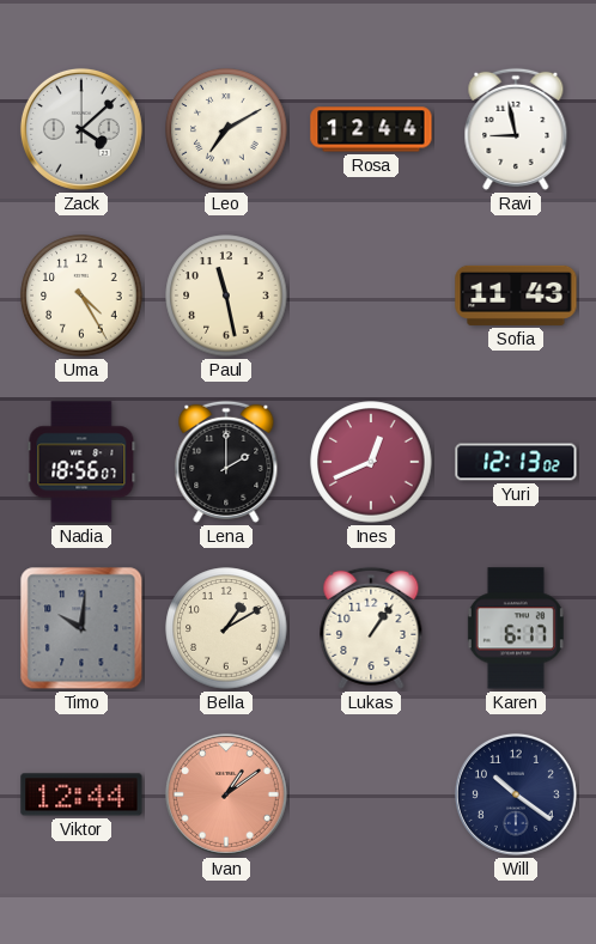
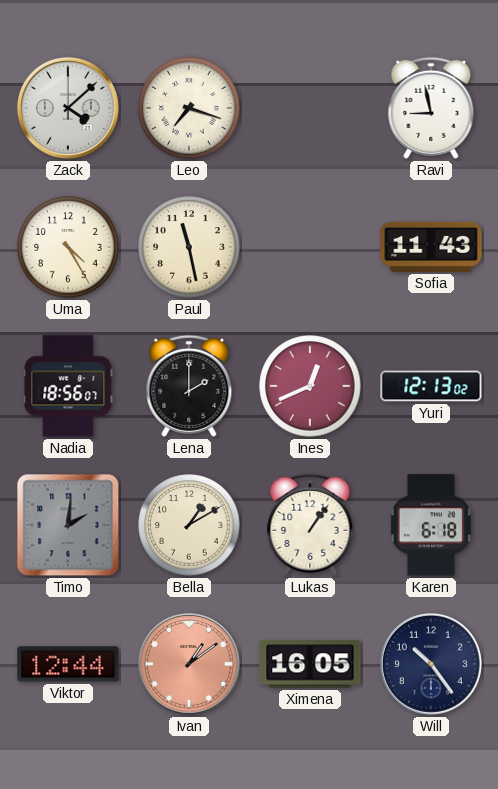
Leo: 7:10 -> 7:18 (189, 108)
Rosa: 12:44 -> none (371, 129)
Timo: 10:01 -> 2:01 (68, 525)
Karen: 6:17 -> 6:18 (431, 525)
Ximena: none -> 16:05 (310, 664)
Will: 10:21 -> 10:24 (431, 664)
